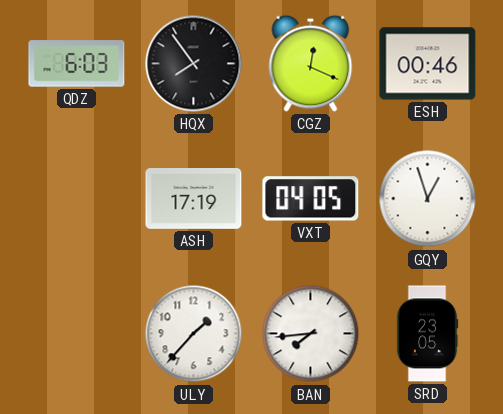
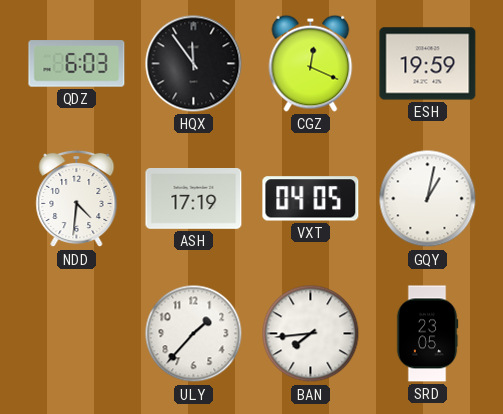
HQX: 7:54 -> 11:54 (194, 64)
ESH: 00:46 -> 19:59 (428, 64)
NDD: none -> 4:31 (77, 199)
GQY: 12:57 -> 1:02 (428, 199)
